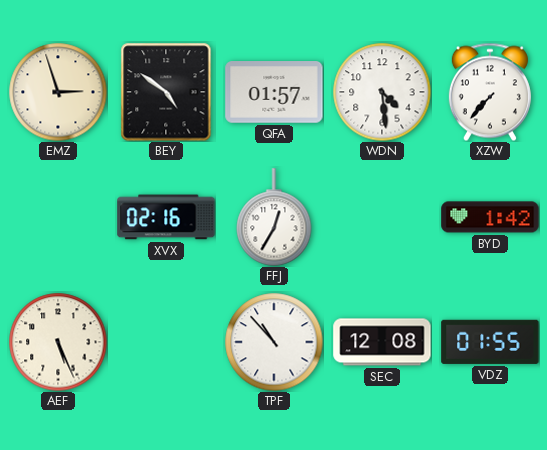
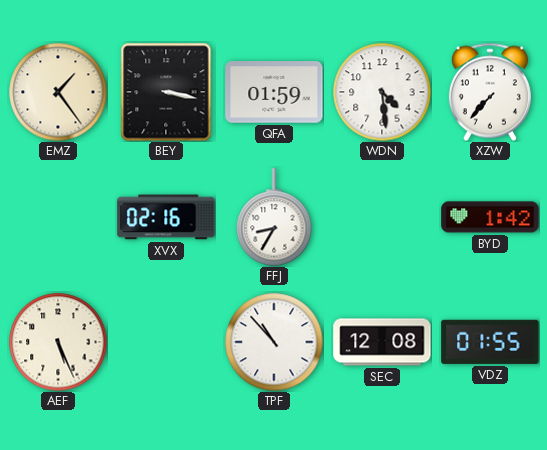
EMZ: 2:57 -> 1:24 (58, 92)
BEY: 4:51 -> 3:17 (166, 92)
QFA: 01:57 -> 01:59 (274, 92)
FFJ: 12:35 -> 8:35 (274, 217)
